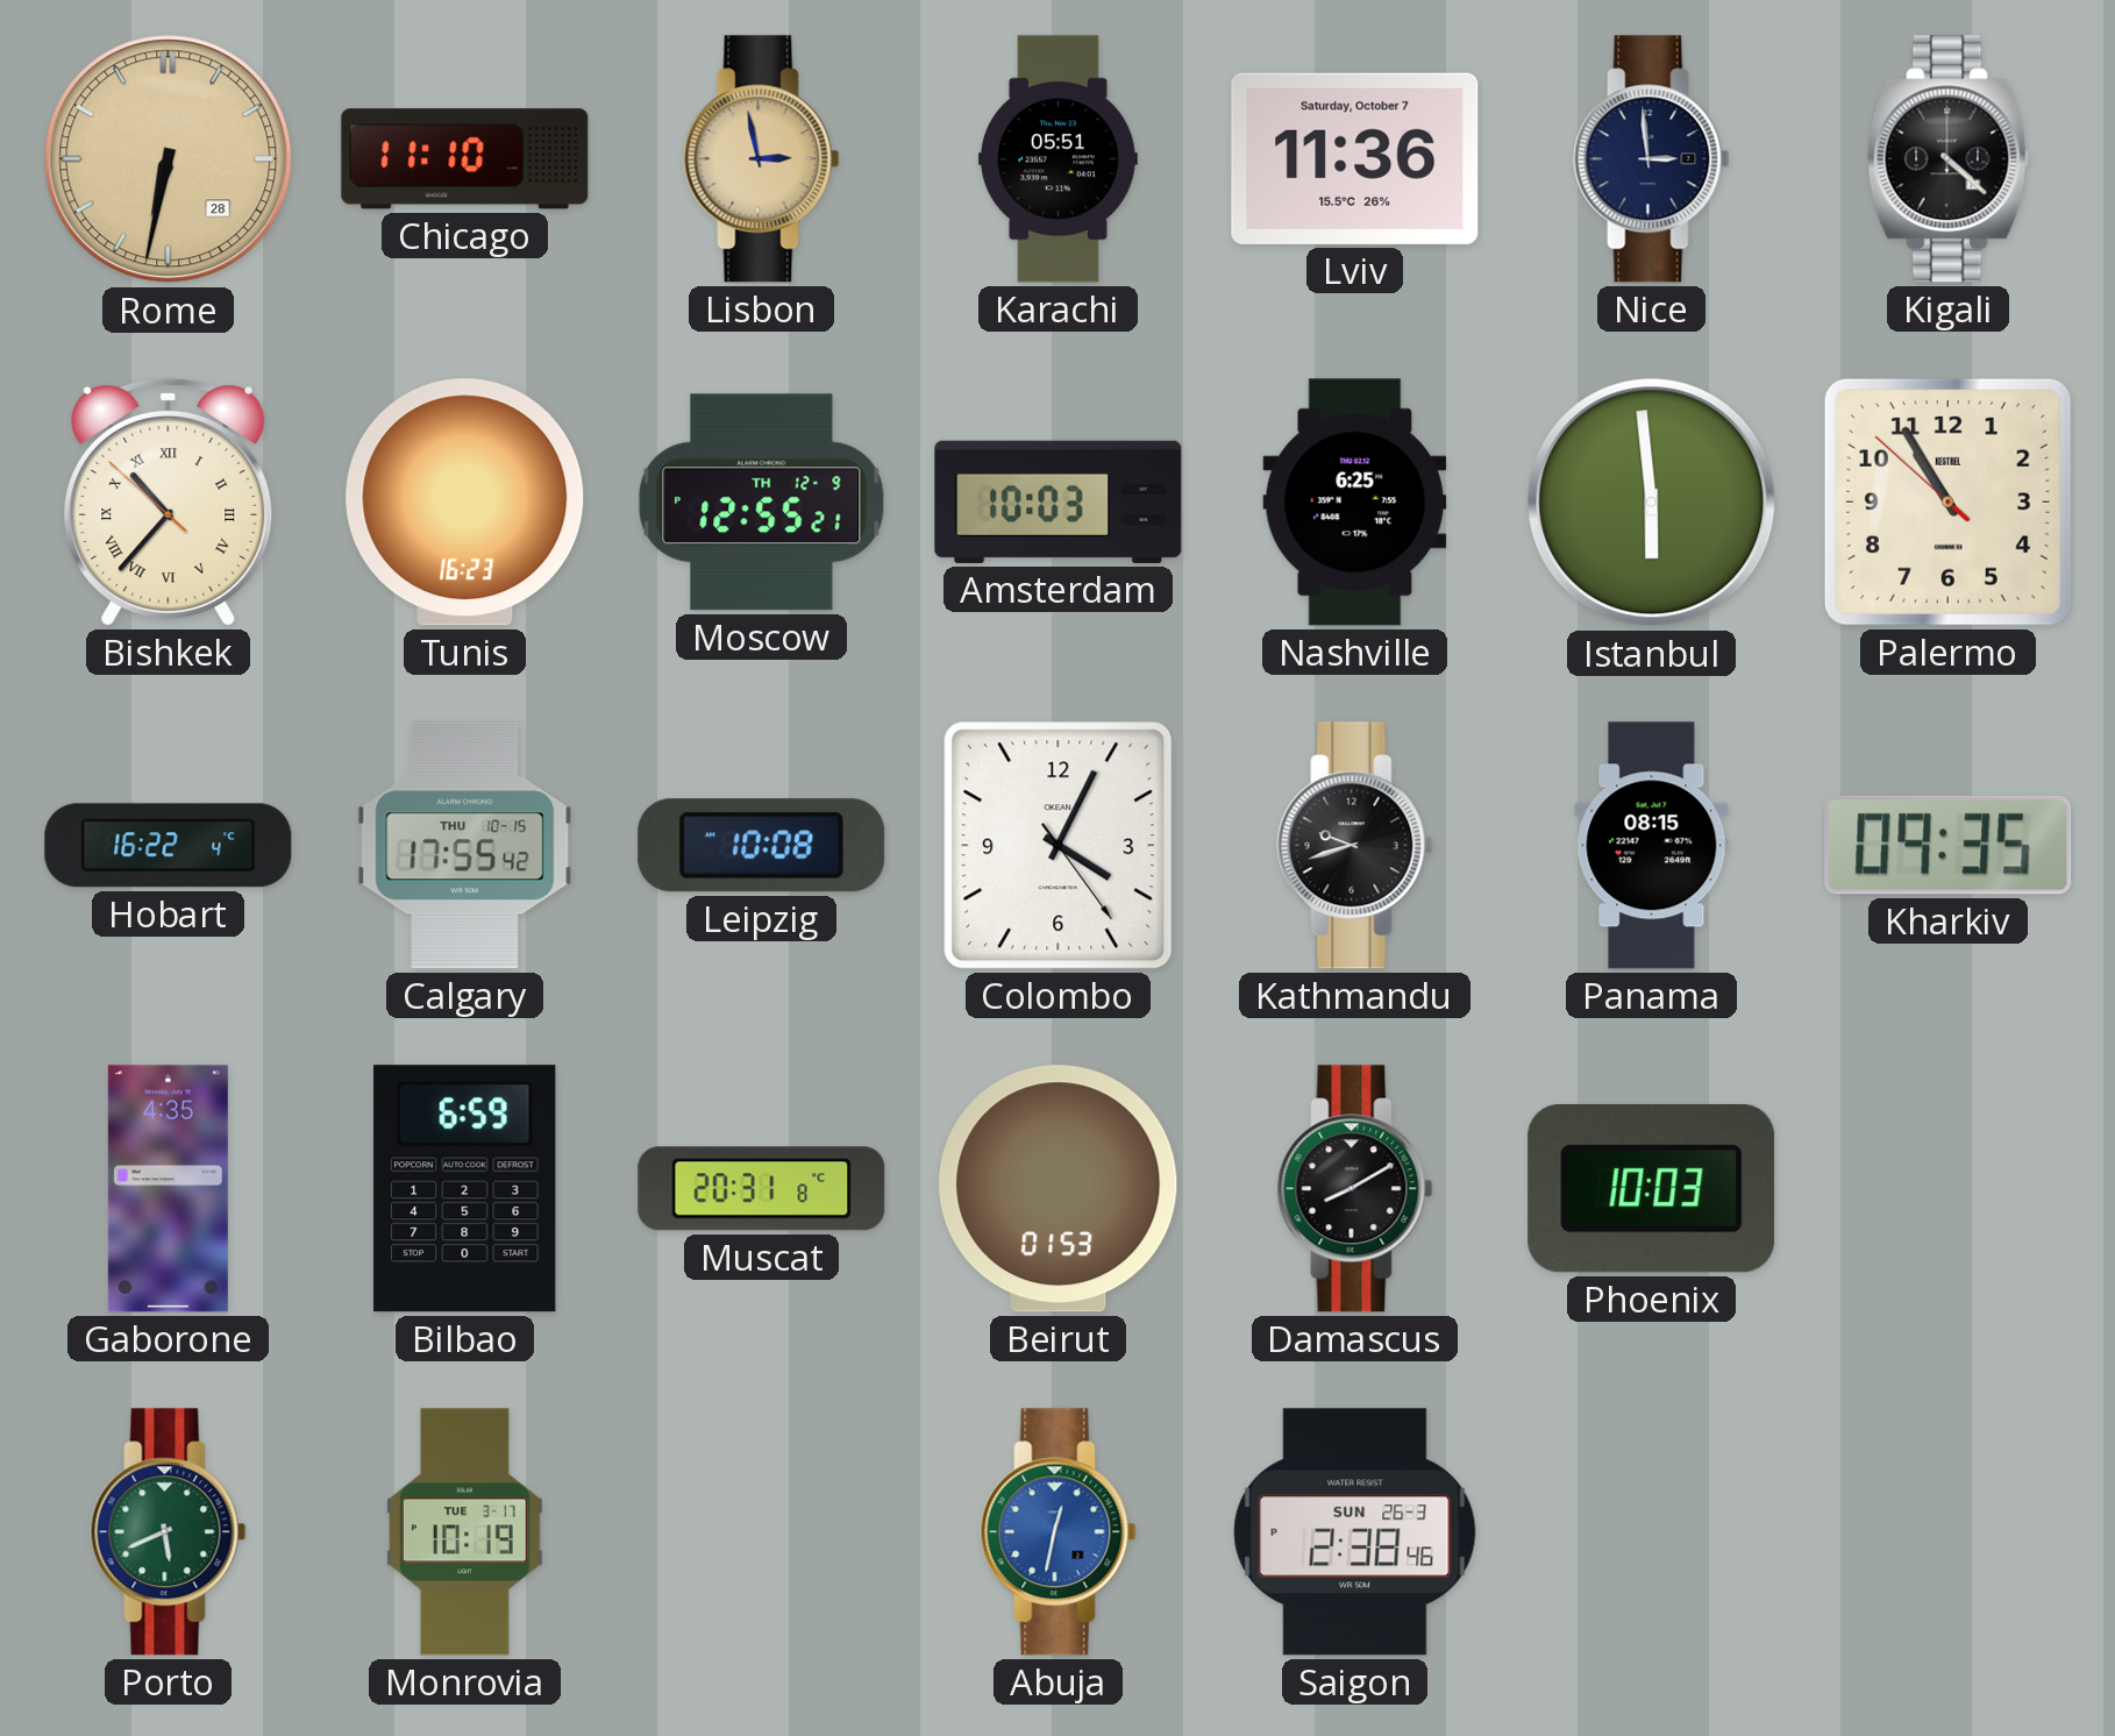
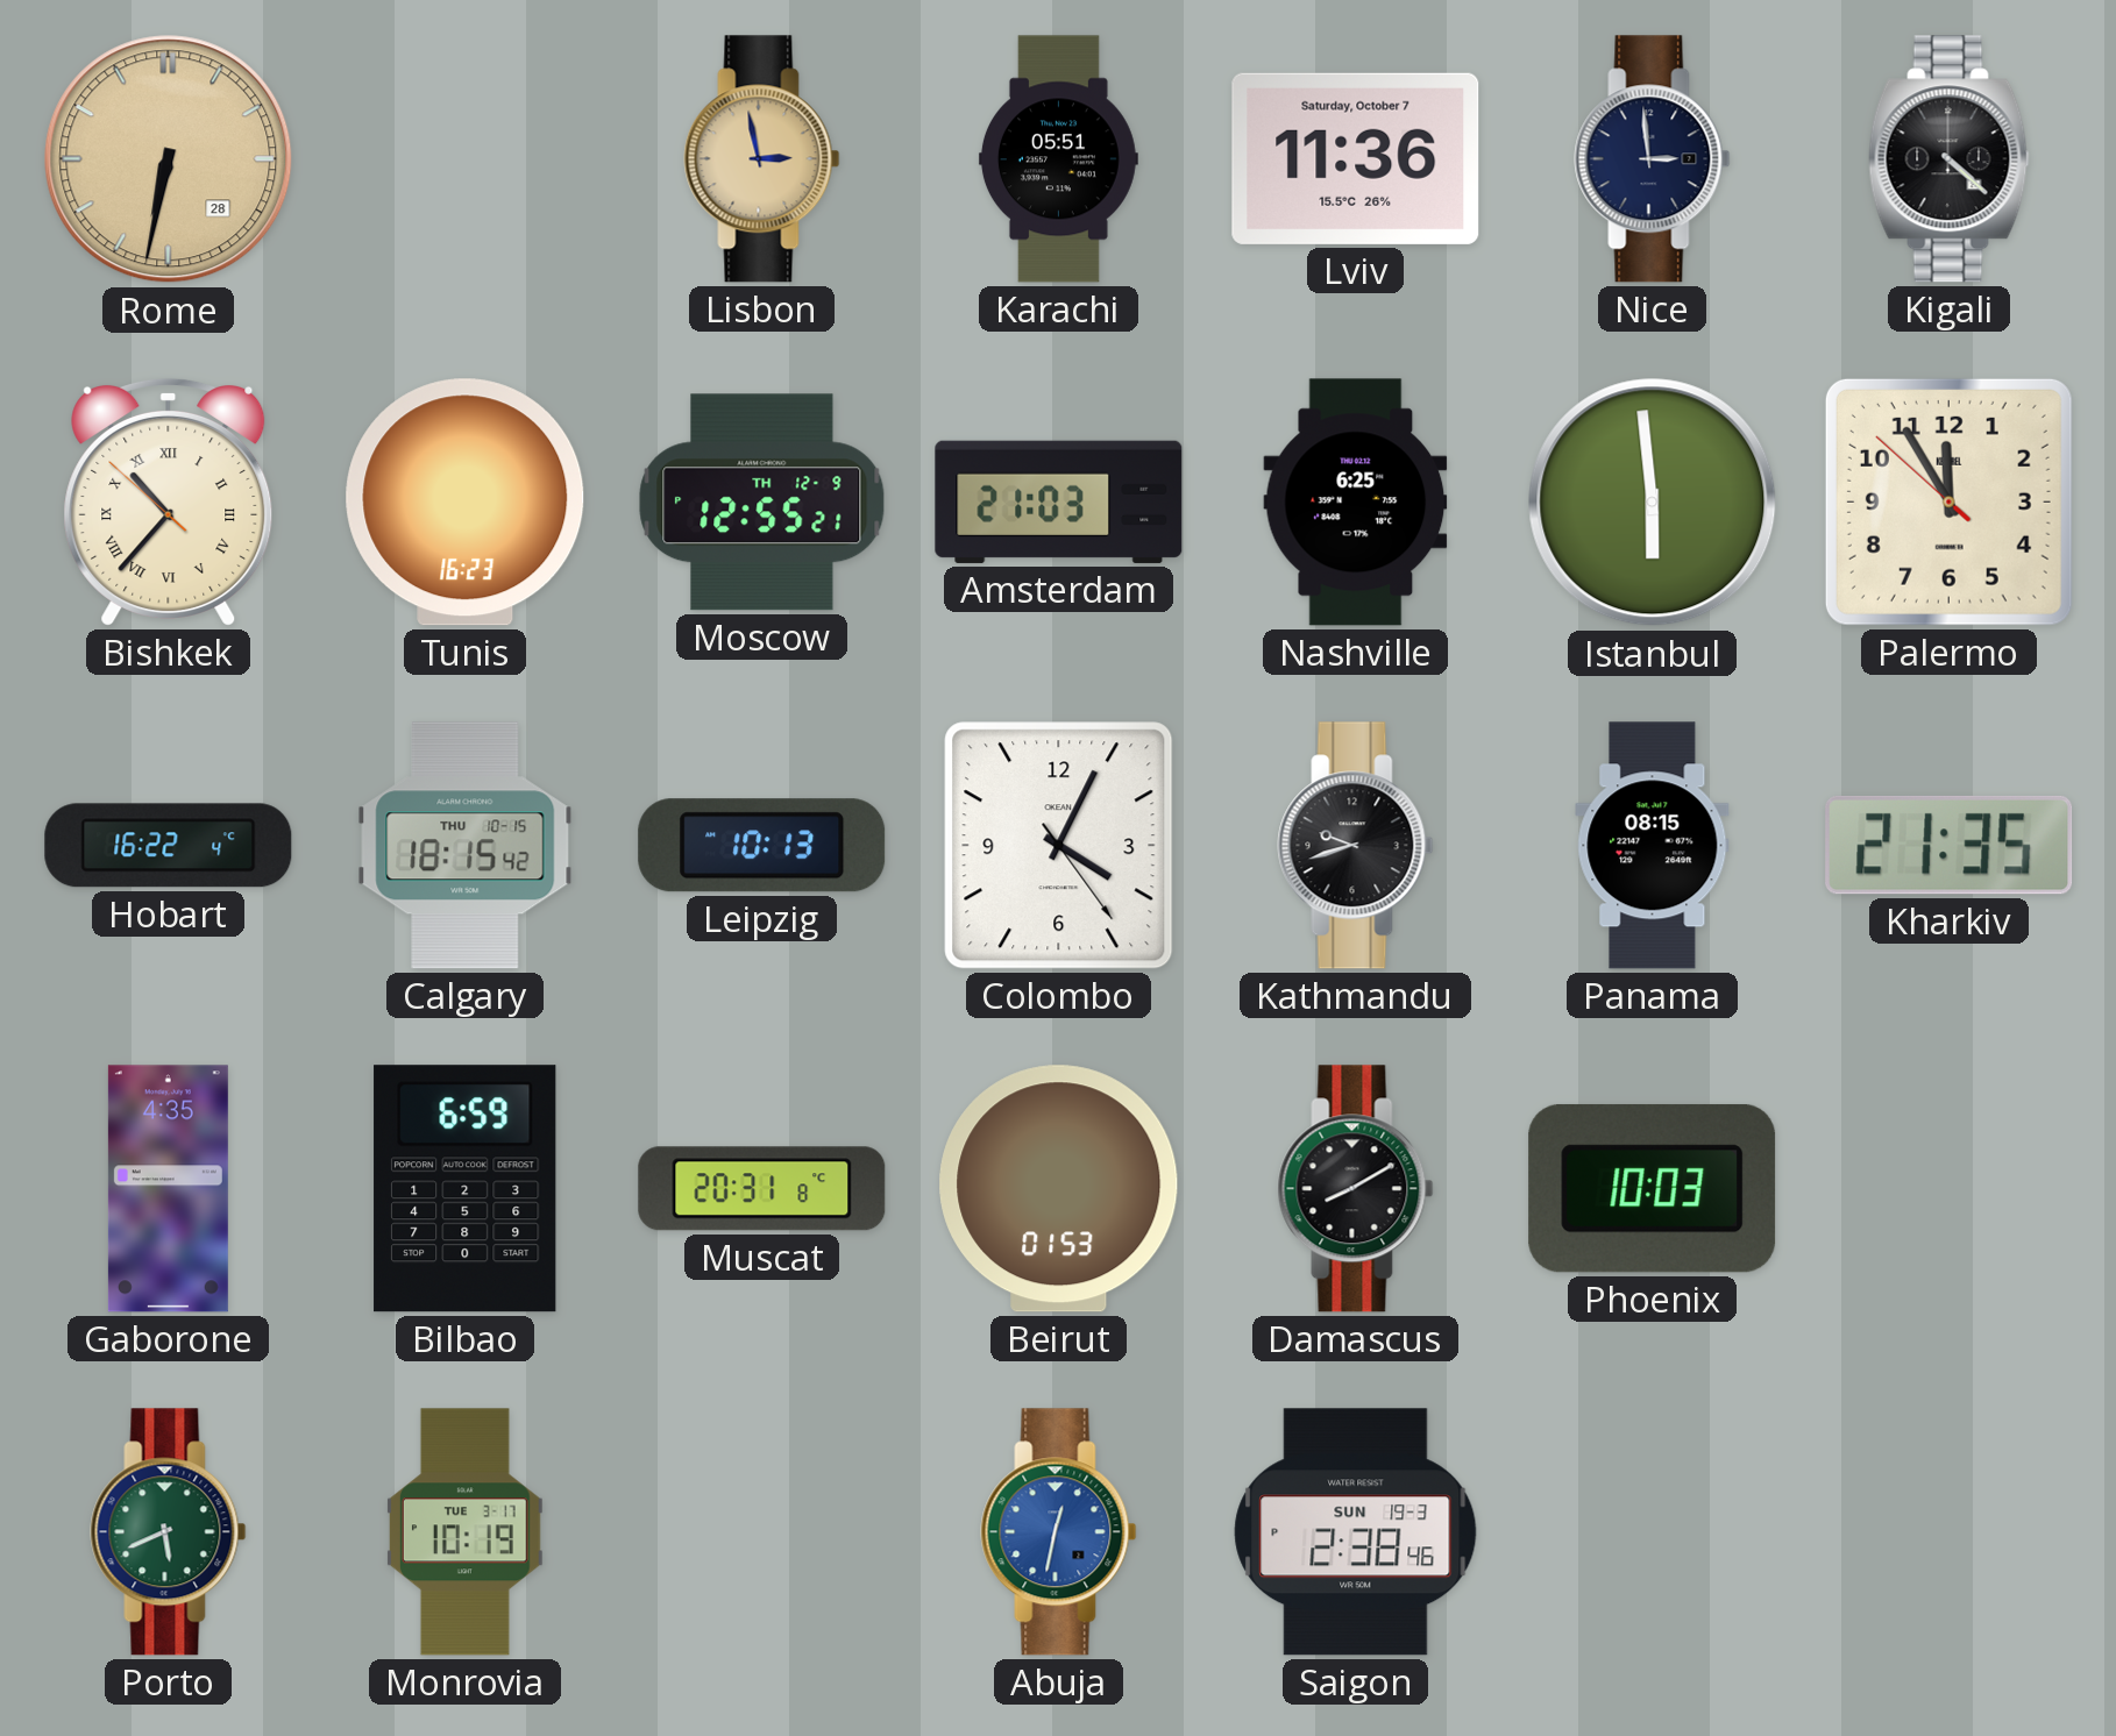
Chicago: 11:10 -> none (465, 159)
Amsterdam: 10:03 -> 21:03 (1059, 501)
Palermo: 10:54 -> 11:54 (1948, 501)
Calgary: 17:55 -> 18:15 (466, 846)
Leipzig: 10:08 -> 10:13 (762, 846)
Kharkiv: 09:35 -> 21:35 (1950, 845)
Saigon date: SUN 26-3 -> SUN 19-3 (1356, 1532)
